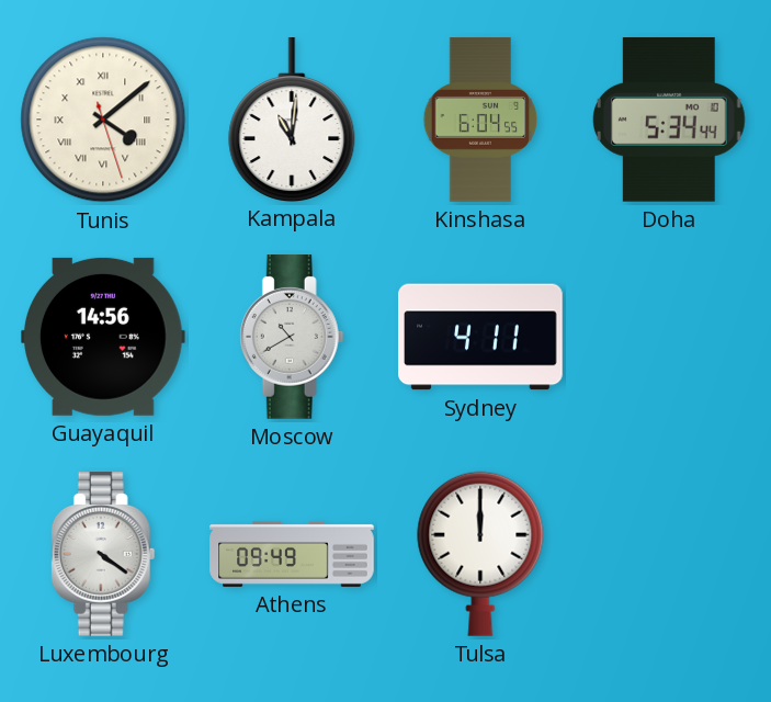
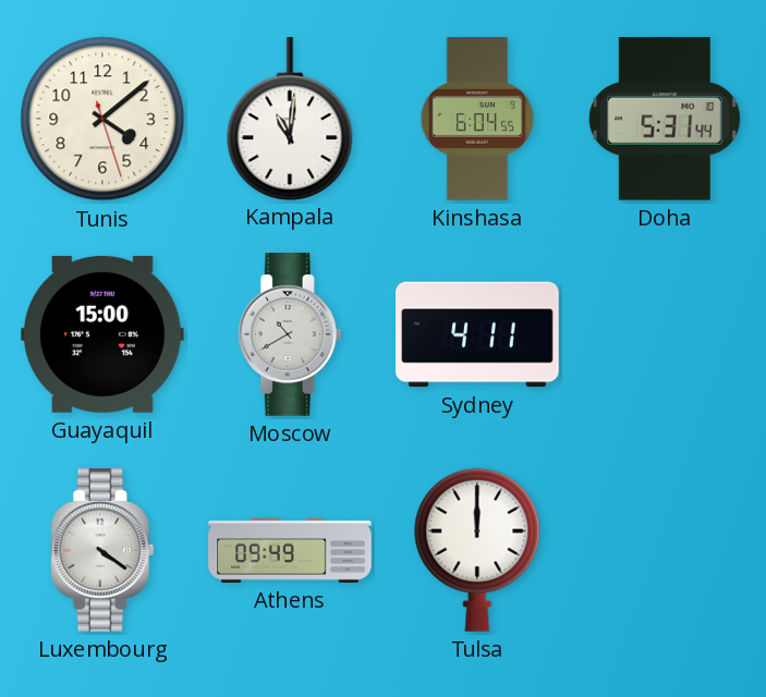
Tunis numerals: Roman -> Arabic (102, 119)
Doha: 5:34 -> 5:31 (665, 120)
Guayaquil: 14:56 -> 15:00 (104, 334)
